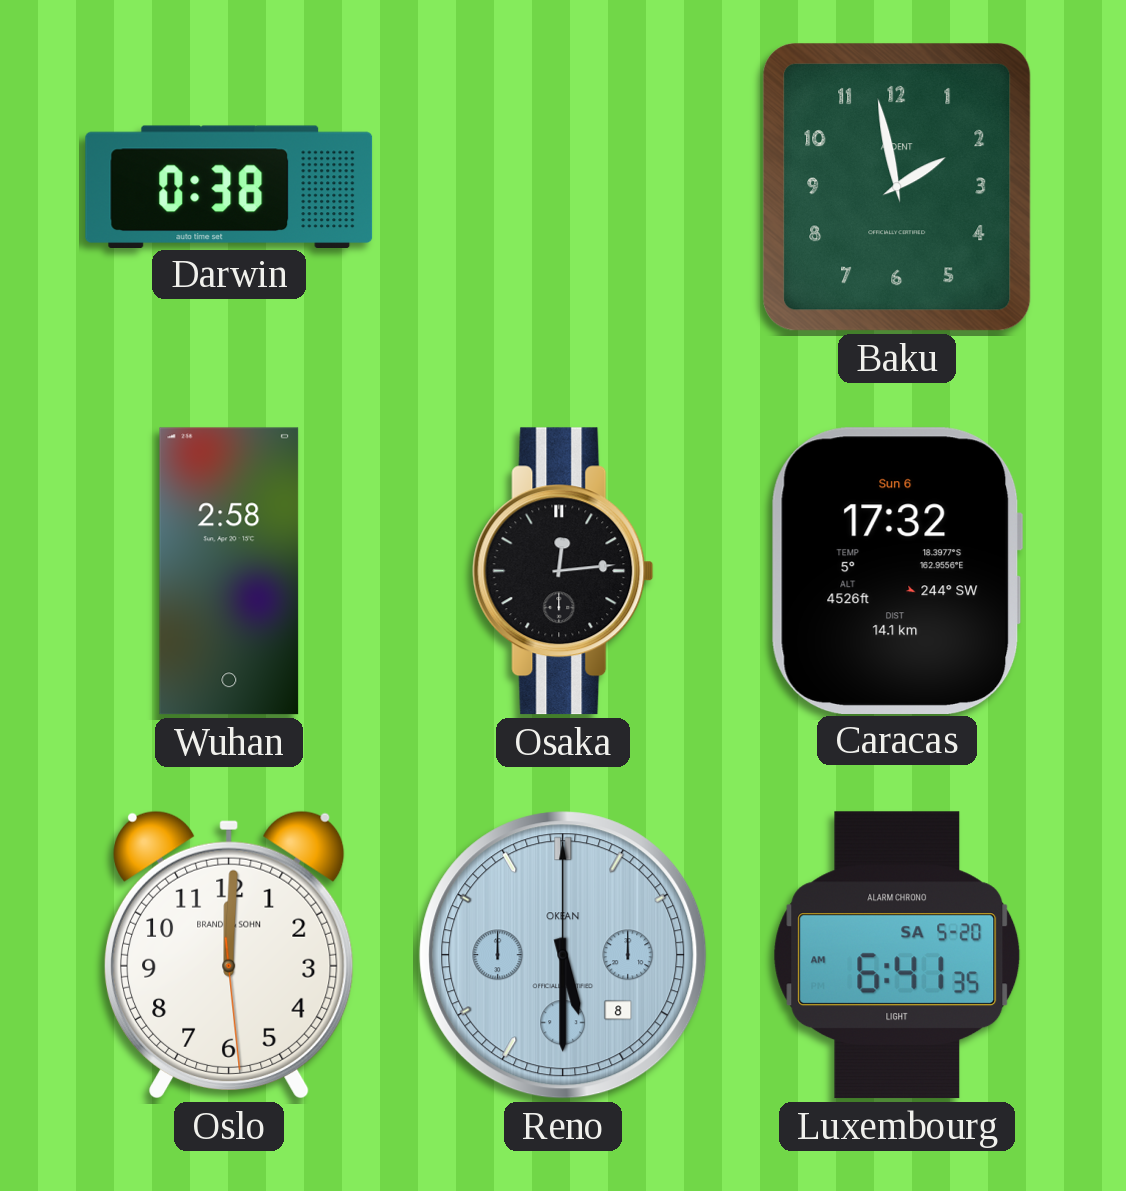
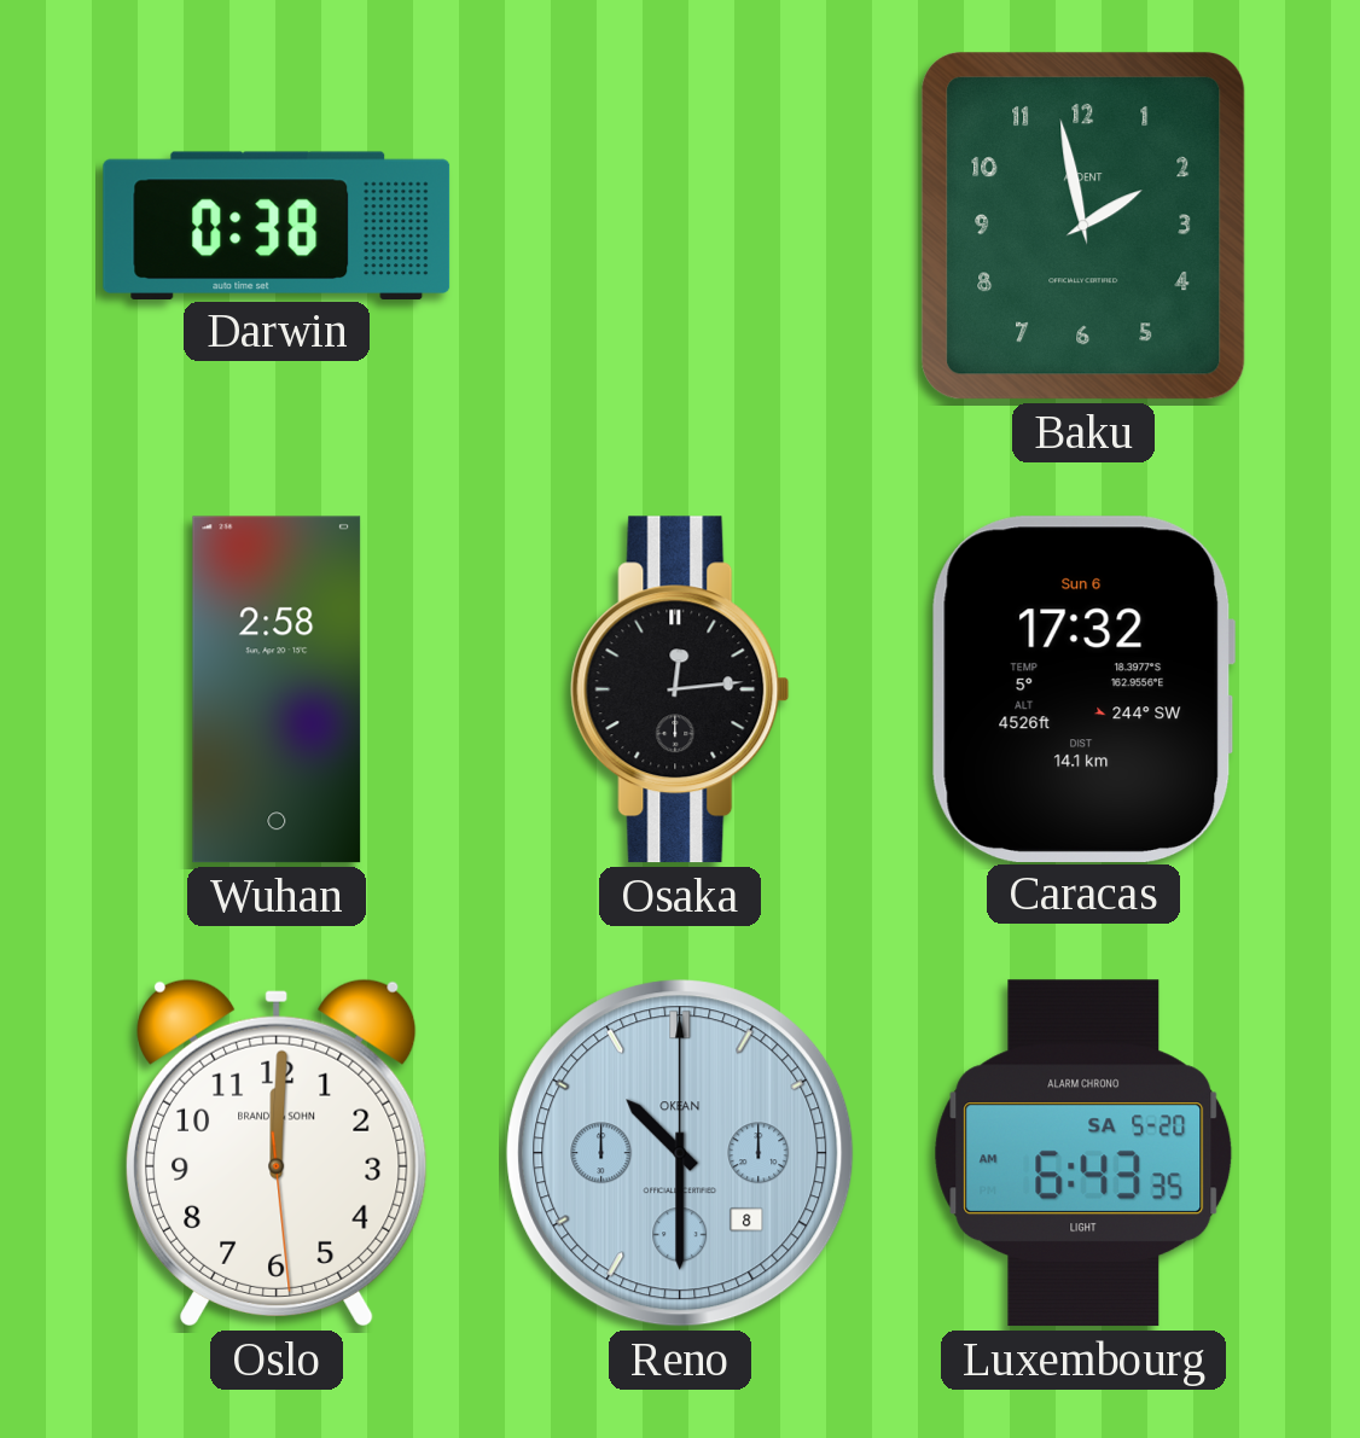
Reno: 5:30 -> 10:30 (680, 1153)
Luxembourg: 6:41 -> 6:43 (1083, 1153)
